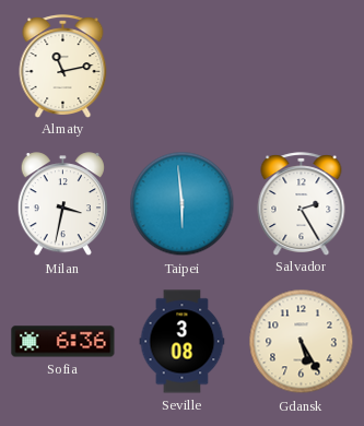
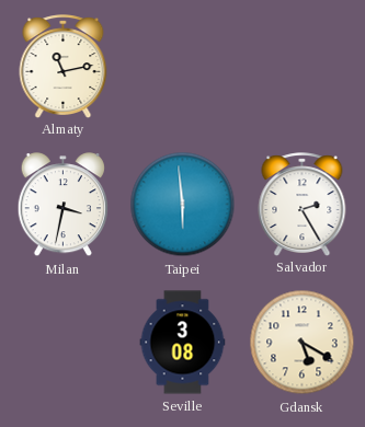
Sofia: 6:36 -> none (63, 342)
Gdansk: 5:25 -> 5:20 (303, 343)
